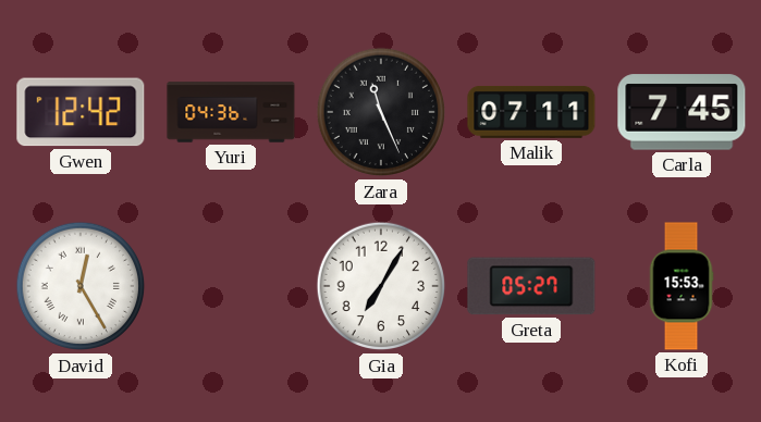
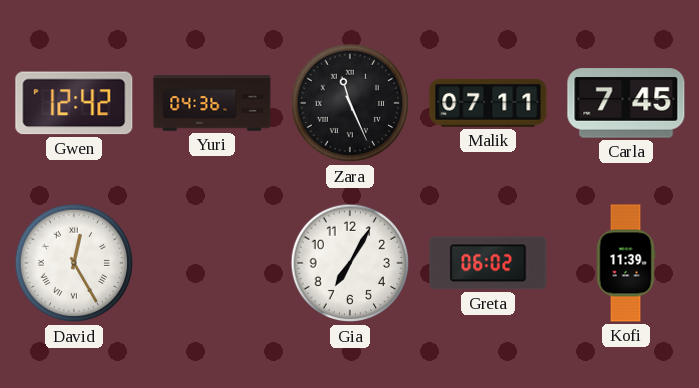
Greta: 05:27 -> 06:02 (488, 263)
Kofi: 15:53 -> 11:39 (626, 263)
